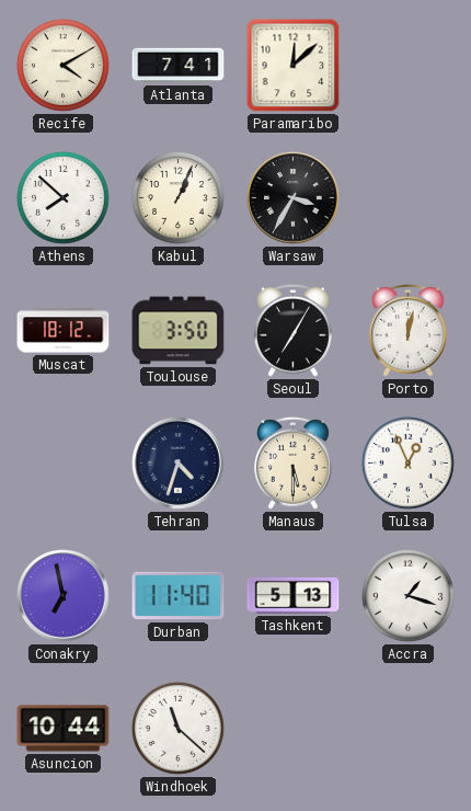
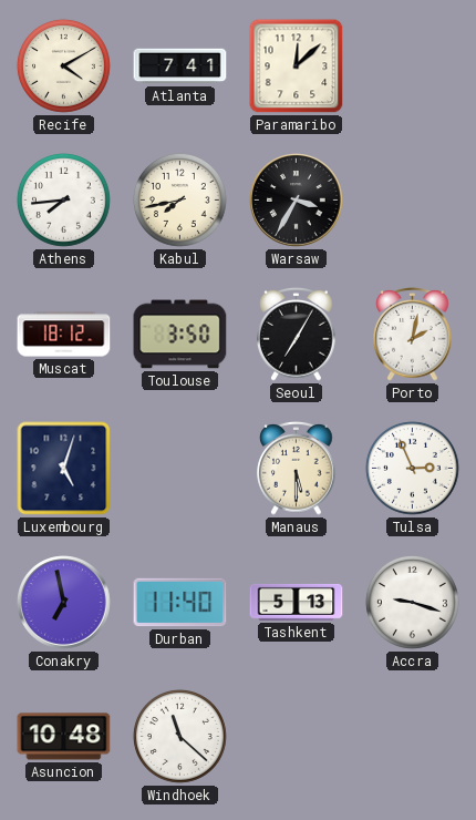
Athens: 7:52 -> 7:44 (63, 199)
Kabul: 1:04 -> 7:43 (179, 199)
Porto: 12:02 -> 2:02 (413, 335)
Luxembourg: none -> 5:03 (64, 469)
Tehran: 4:33 -> none (179, 464)
Tulsa: 12:56 -> 2:56 (412, 468)
Accra: 1:18 -> 9:18 (412, 602)
Asuncion: 10:44 -> 10:48 (64, 737)
